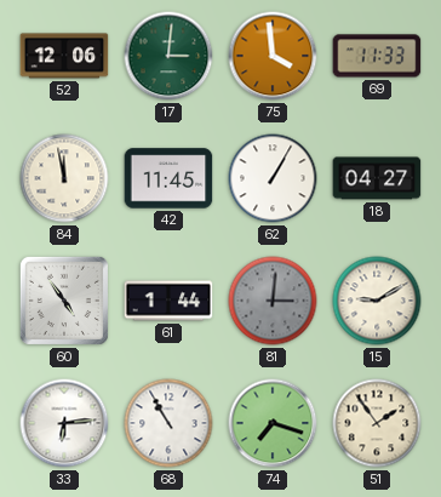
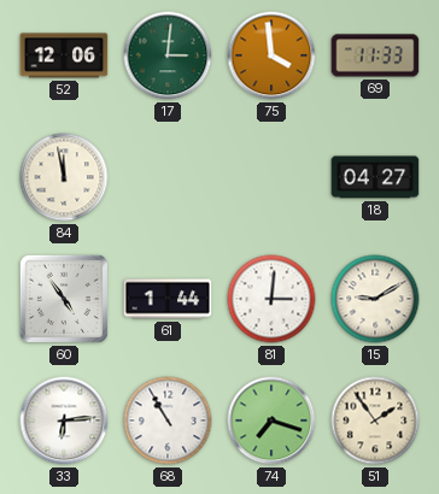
42: 11:45 -> none (168, 178)
62: 1:05 -> none (273, 178)
81 dial: grey -> white (271, 299)
